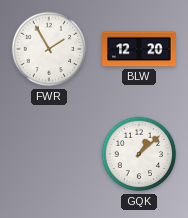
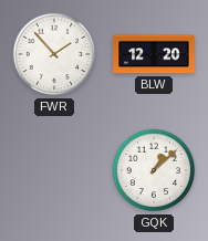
FWR: 1:55 -> 1:53 (54, 54)
